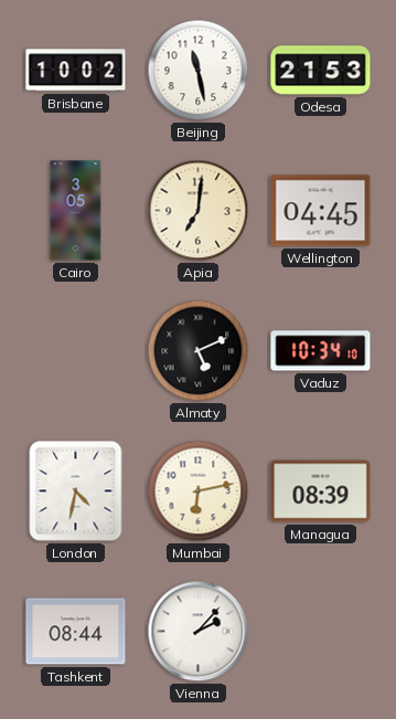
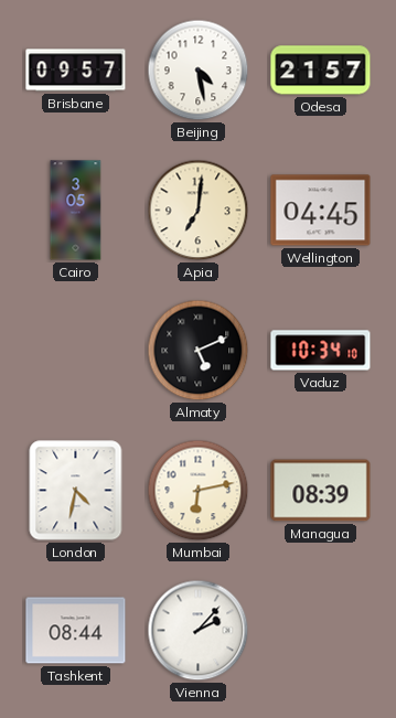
Brisbane: 10:02 -> 09:57 (76, 71)
Beijing: 11:28 -> 4:28 (199, 71)
Odesa: 21:53 -> 21:57 (321, 71)
